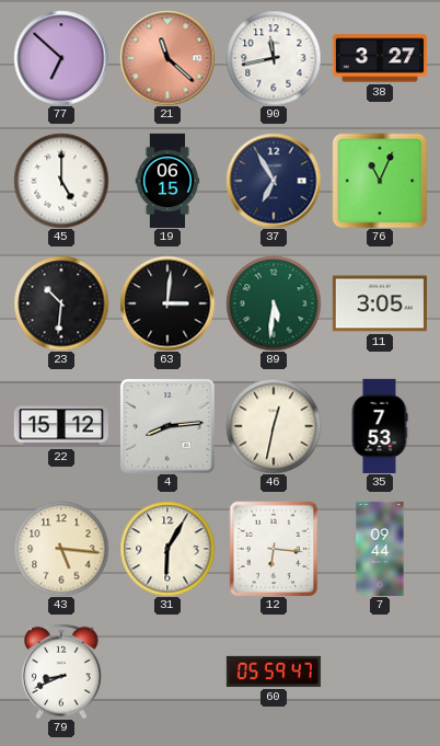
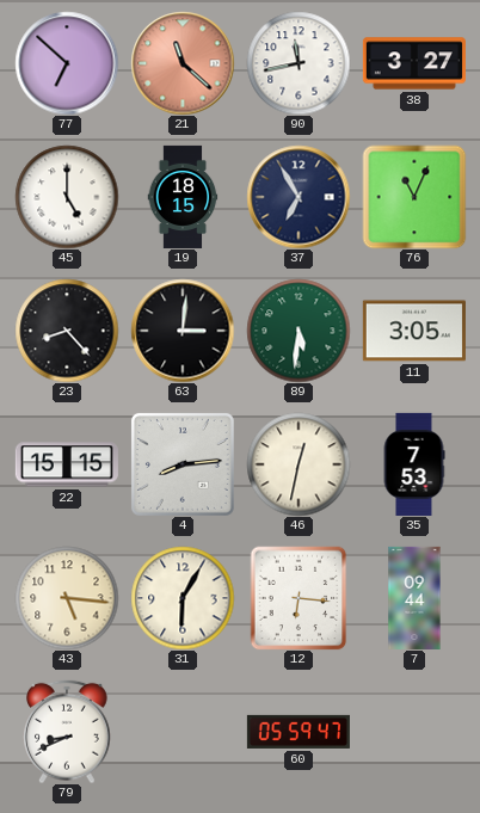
19: 06:15 -> 18:15 (183, 197)
23: 10:31 -> 8:23 (67, 331)
22: 15:12 -> 15:15 (67, 464)
